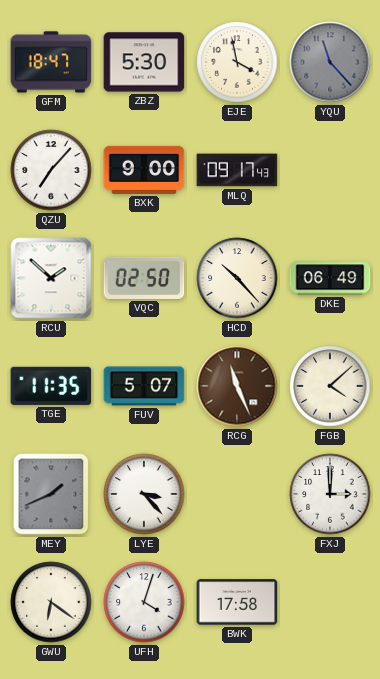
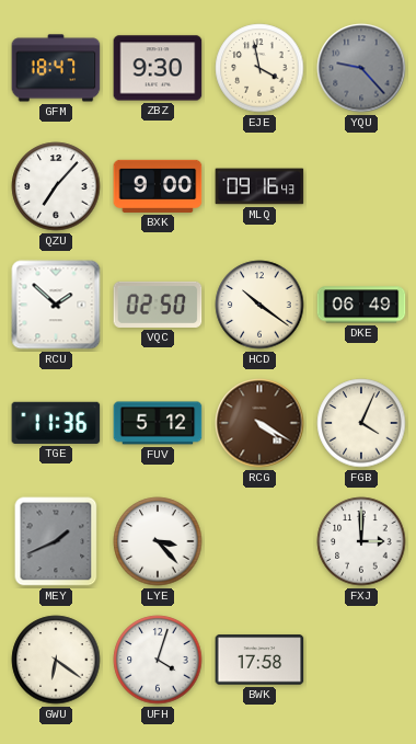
ZBZ: 5:30 -> 9:30 (158, 68)
YQU: 11:23 -> 9:23 (361, 68)
MLQ: 09:17 -> 09:16 (259, 186)
HCD: 10:23 -> 10:21 (259, 305)
TGE: 11:35 -> 11:36 (56, 423)
FUV: 5:07 -> 5:12 (158, 423)
RCG: 11:26 -> 4:20 (259, 423)
FGB: 4:08 -> 4:04 (361, 423)
